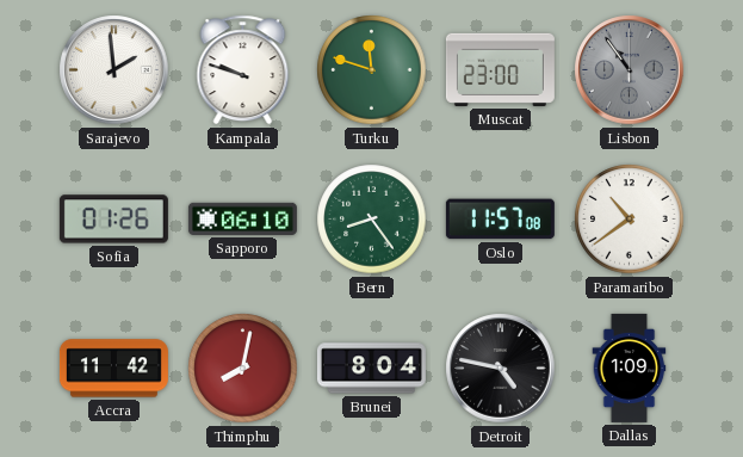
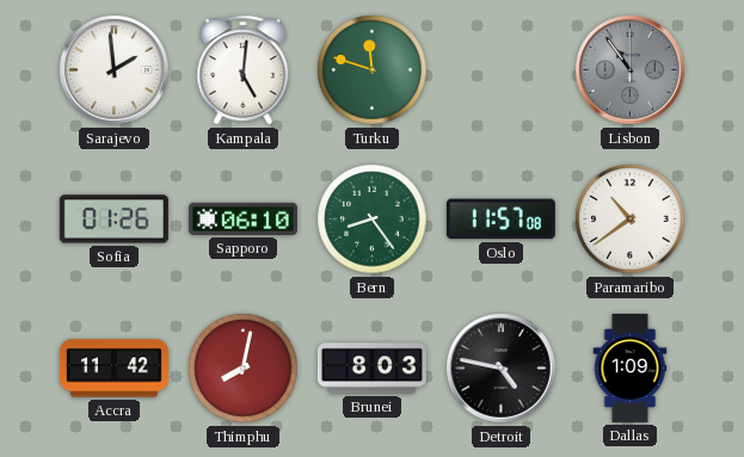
Kampala: 9:48 -> 5:01 (244, 70)
Muscat: 23:00 -> none (500, 69)
Brunei: 8:04 -> 8:03 (371, 369)
